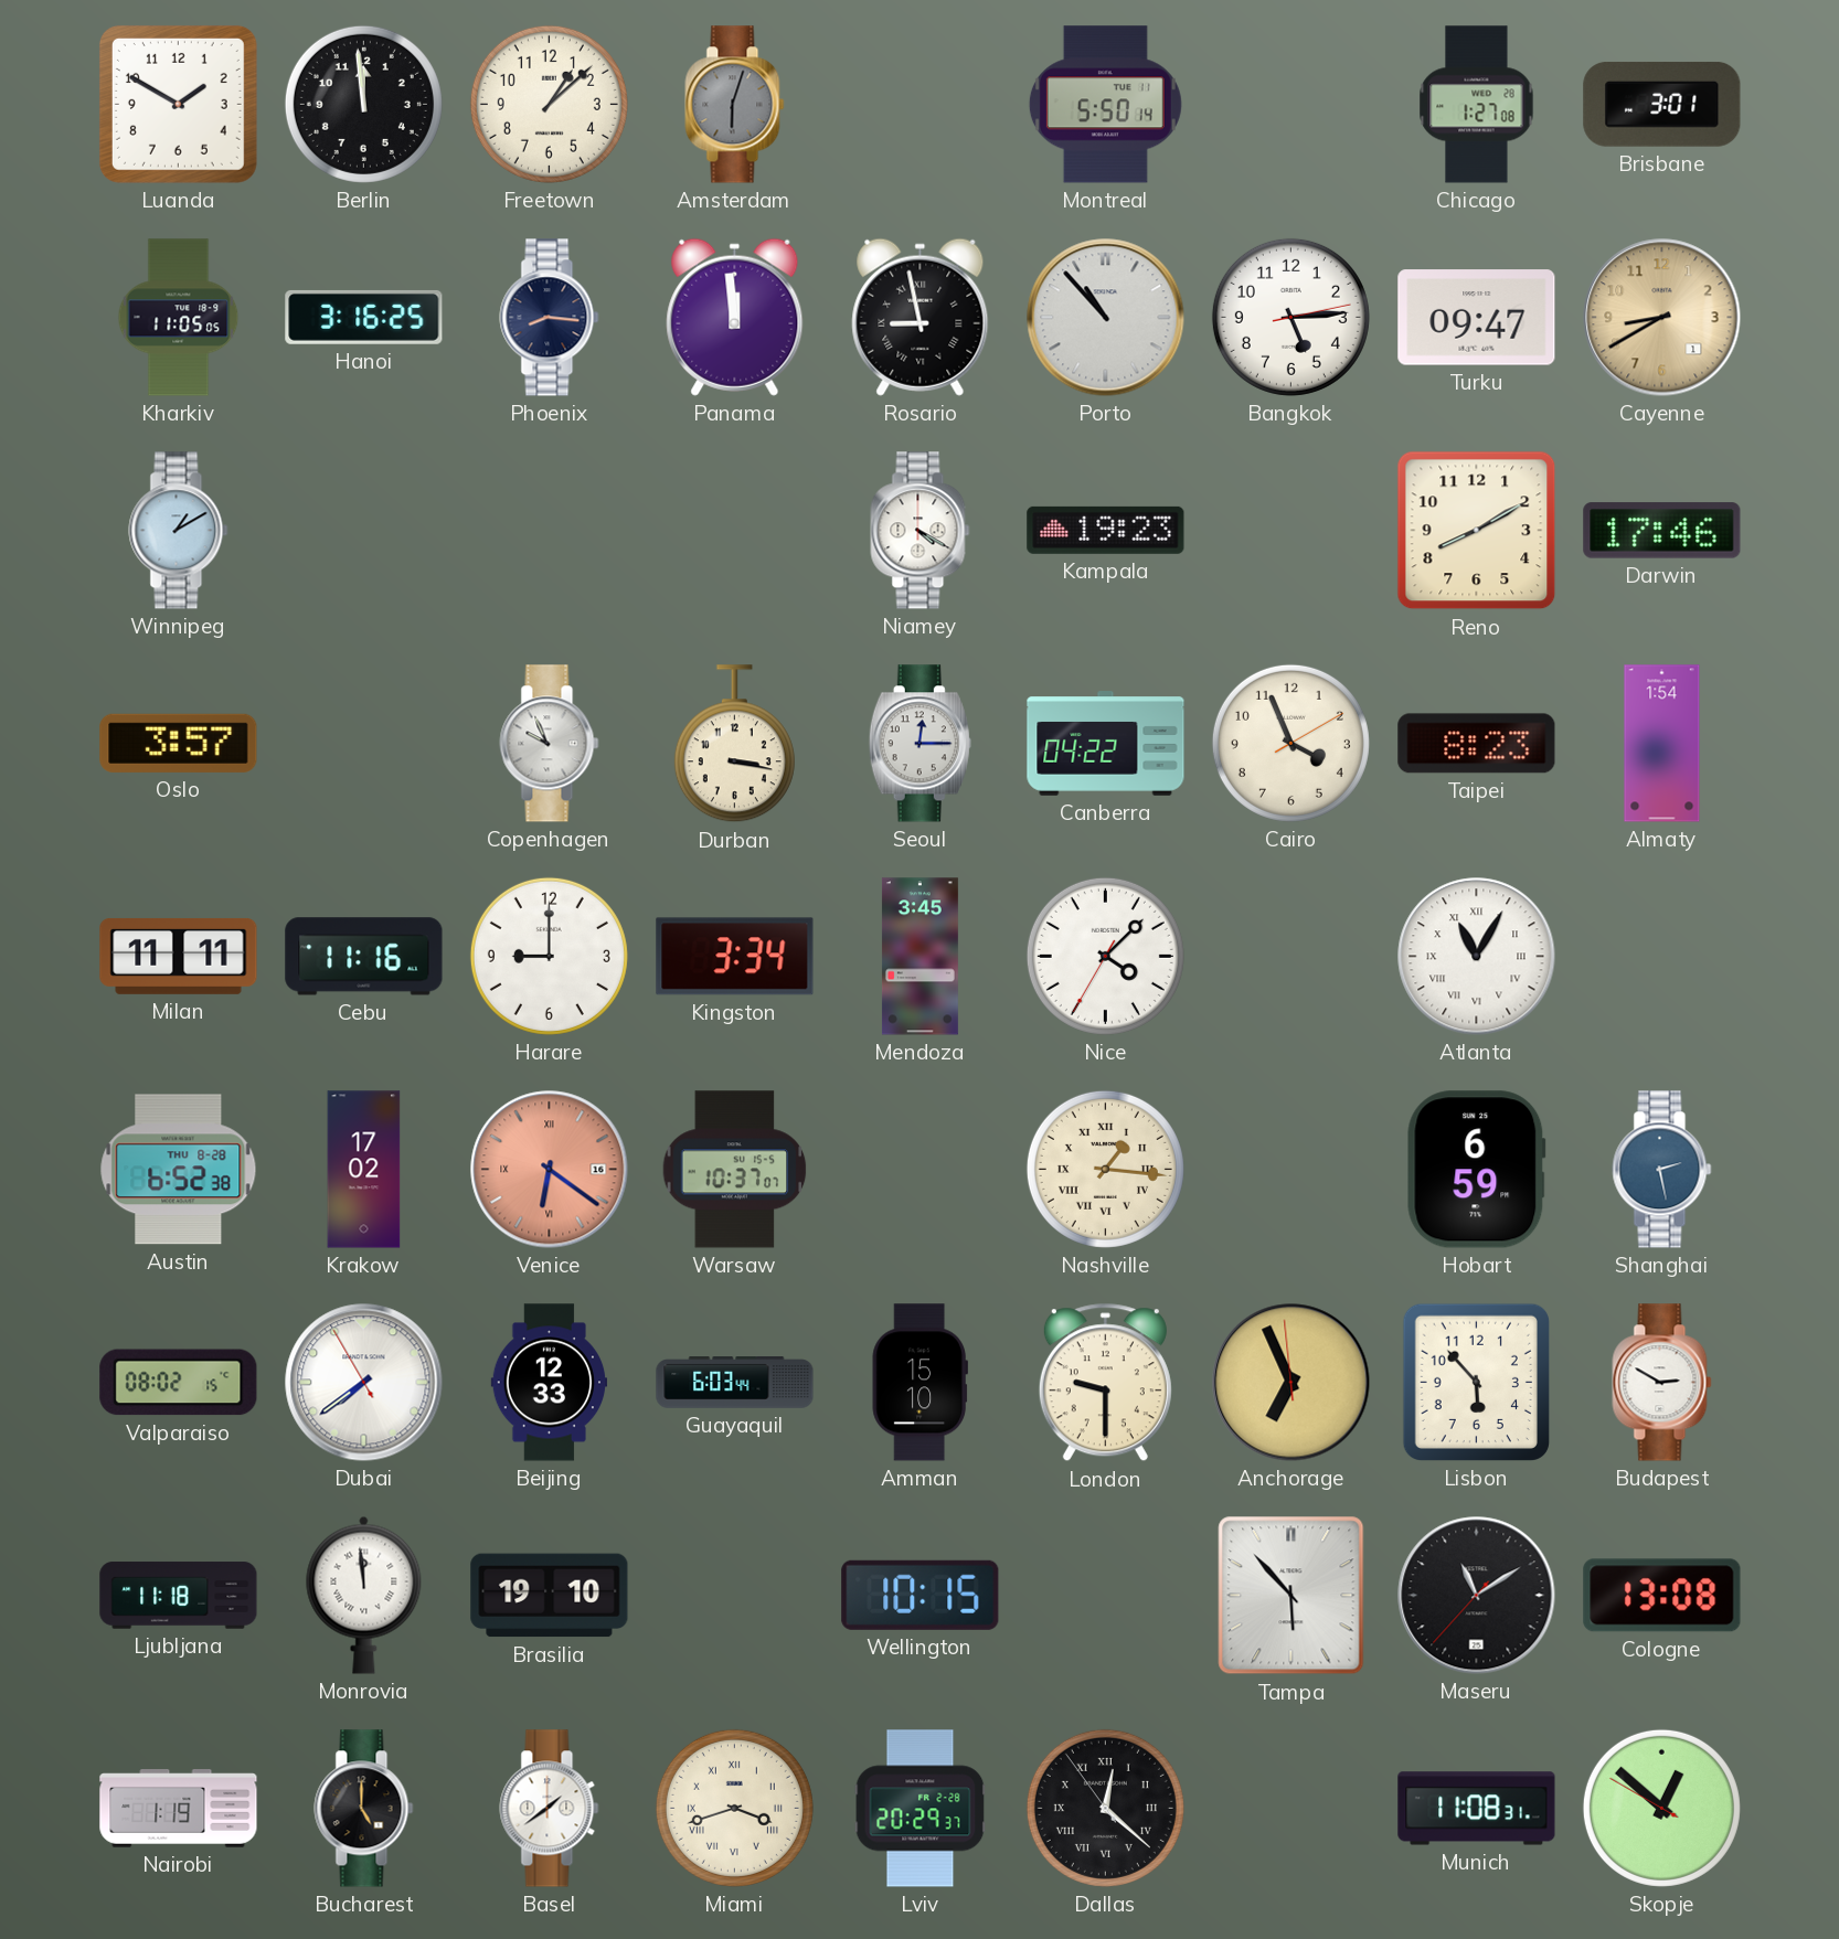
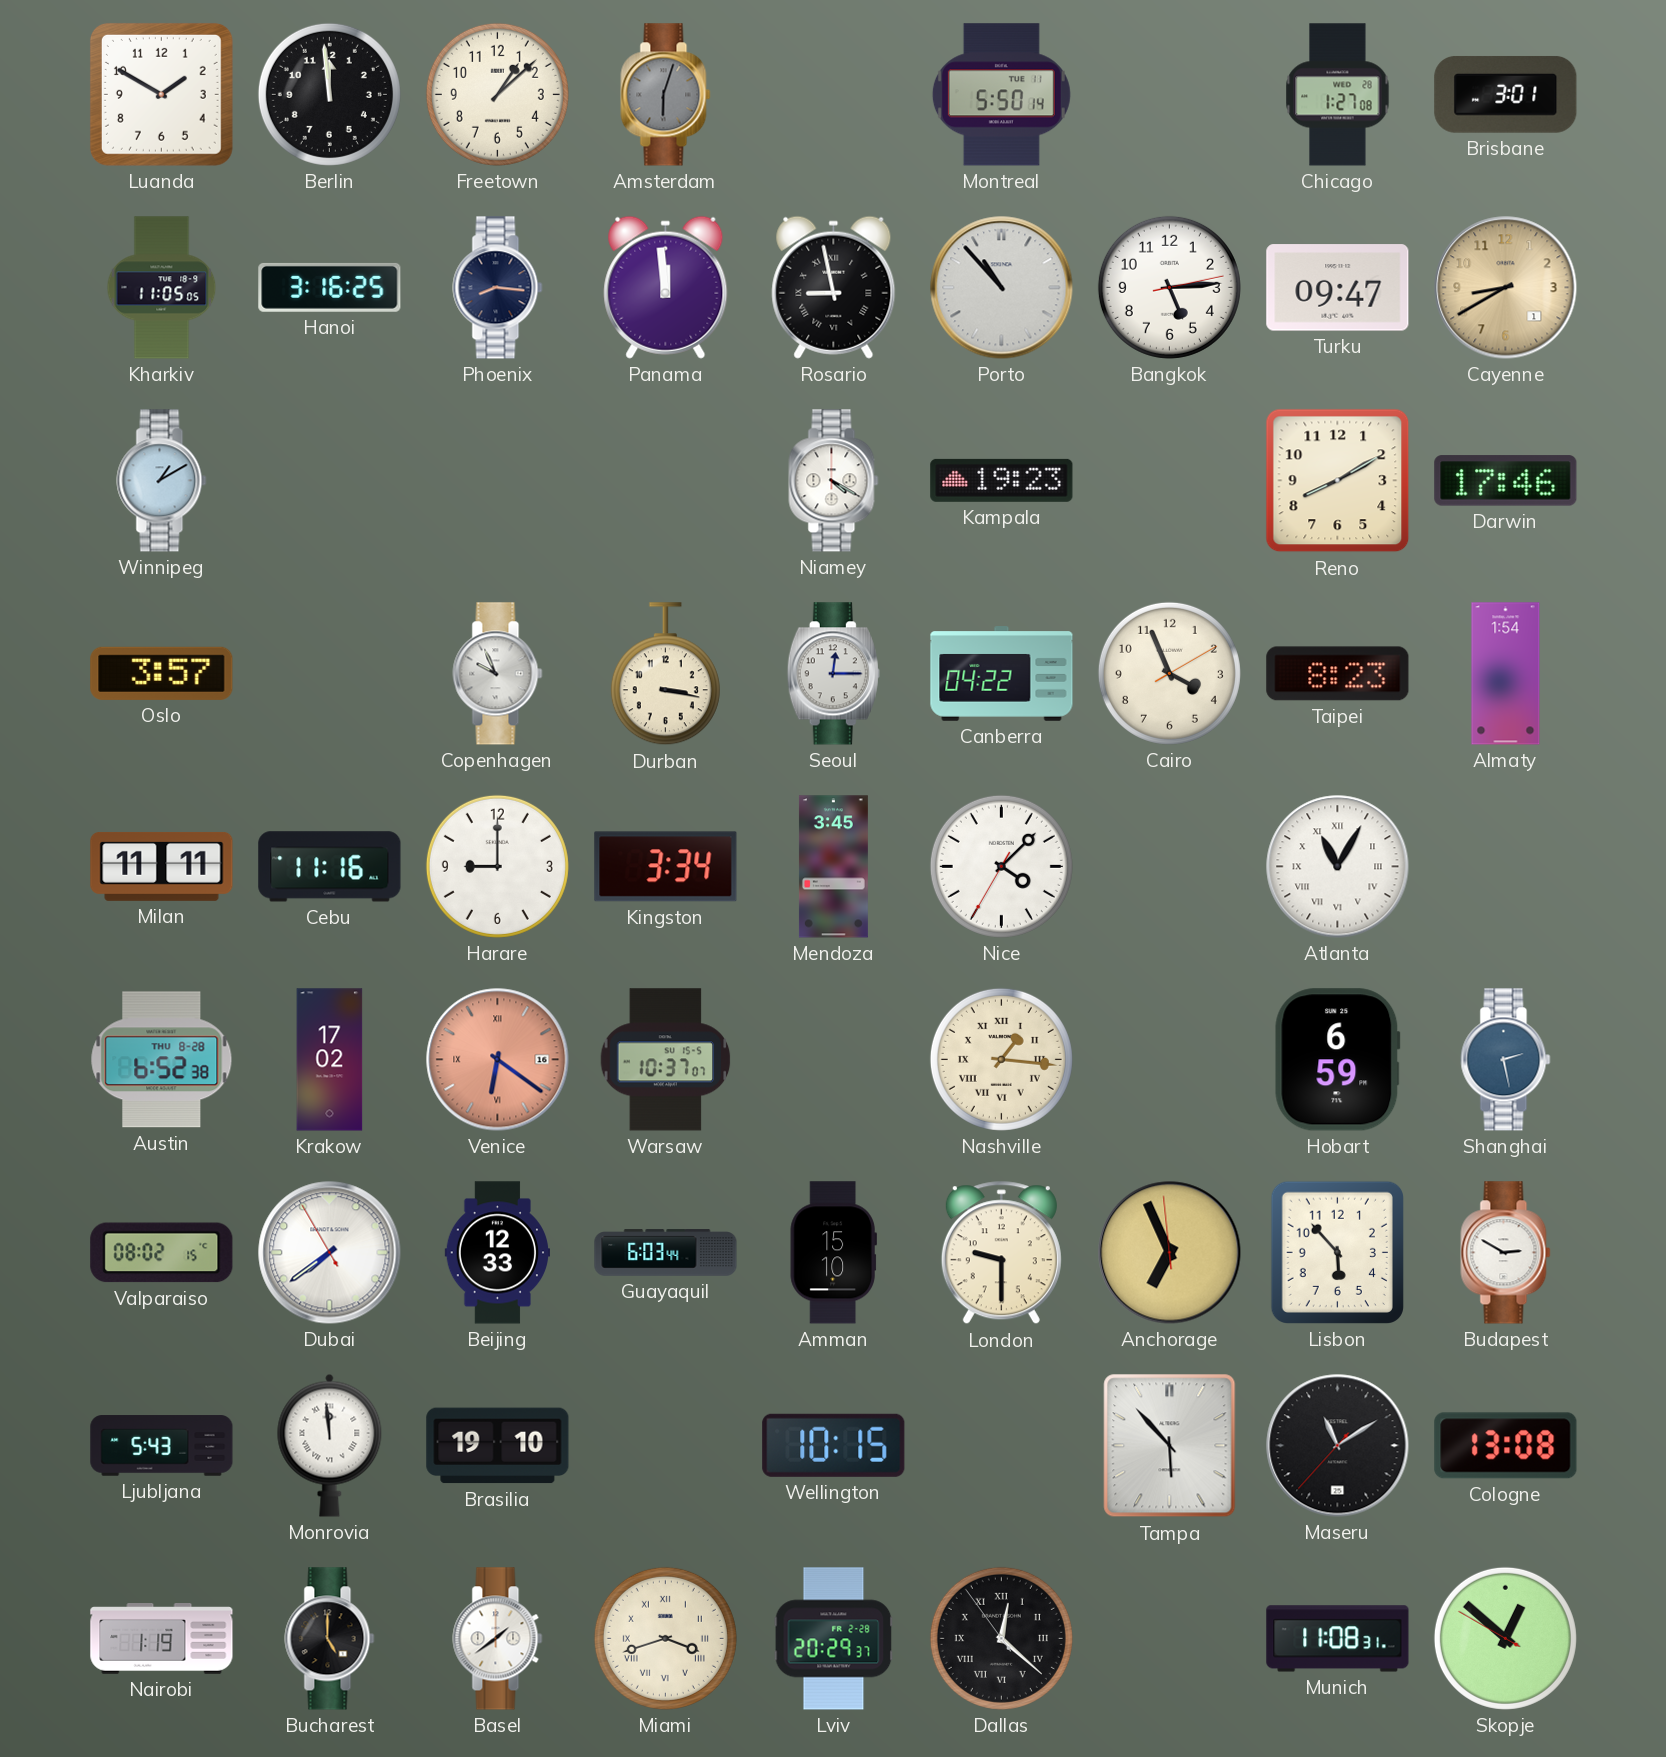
Ljubljana: 11:18 -> 5:43 (162, 1446)
